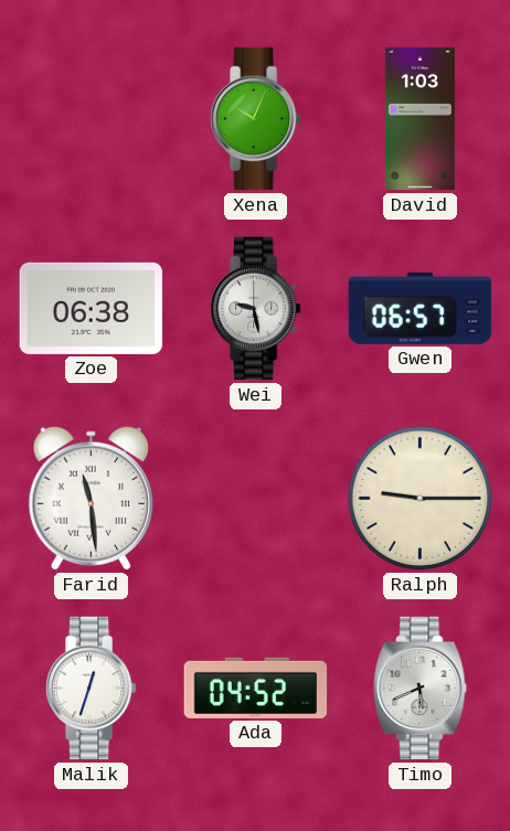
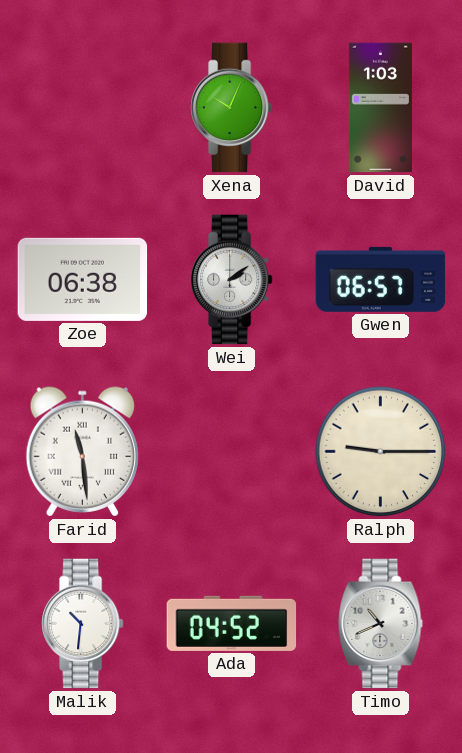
Wei: 9:28 -> 2:09 (231, 280)
Malik: 12:33 -> 10:31 (82, 624)
Timo: 5:41 -> 10:41 (381, 624)
